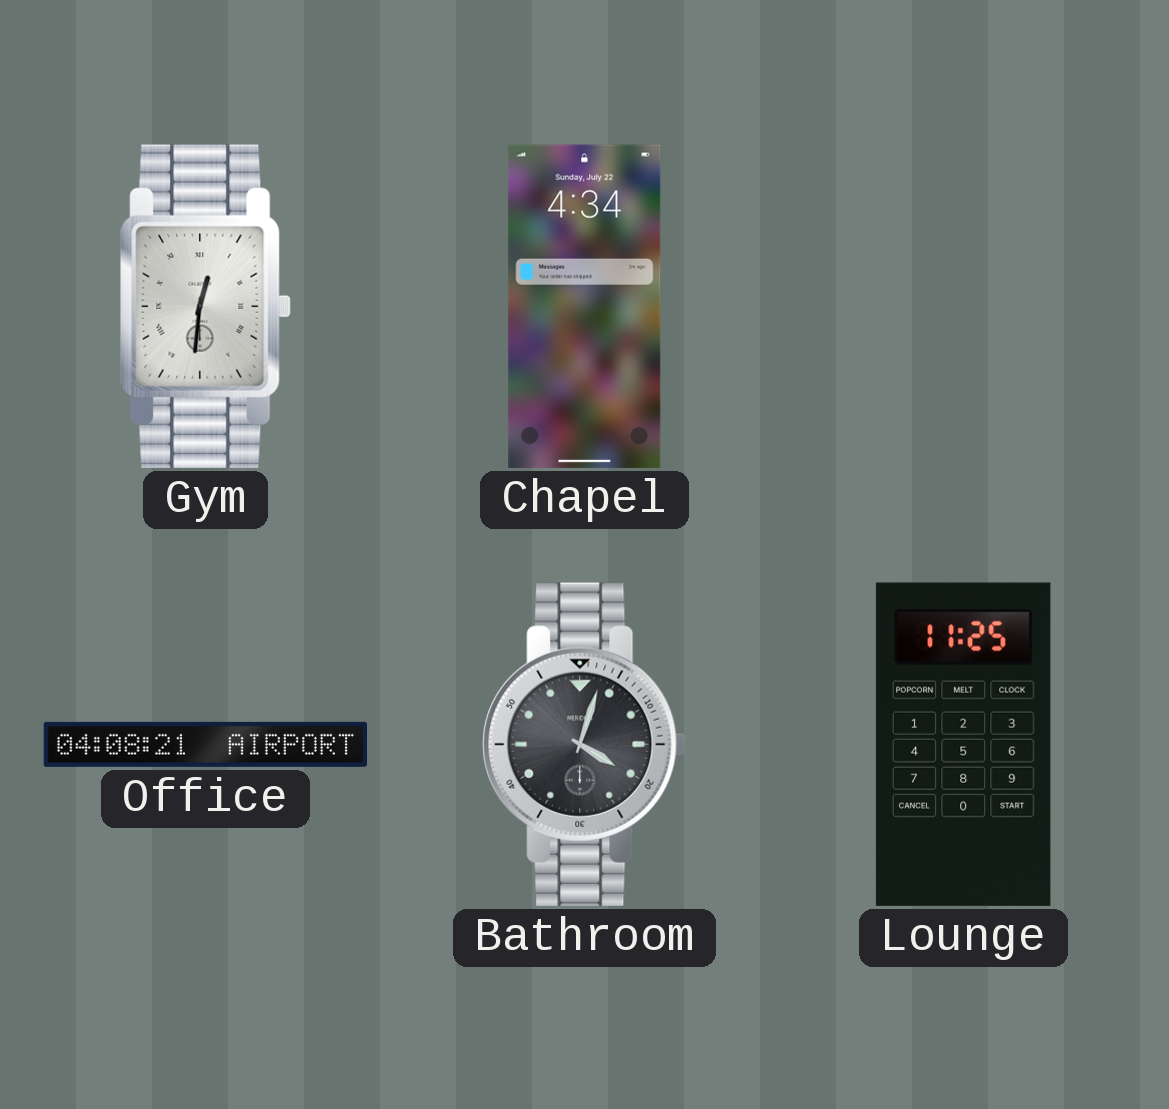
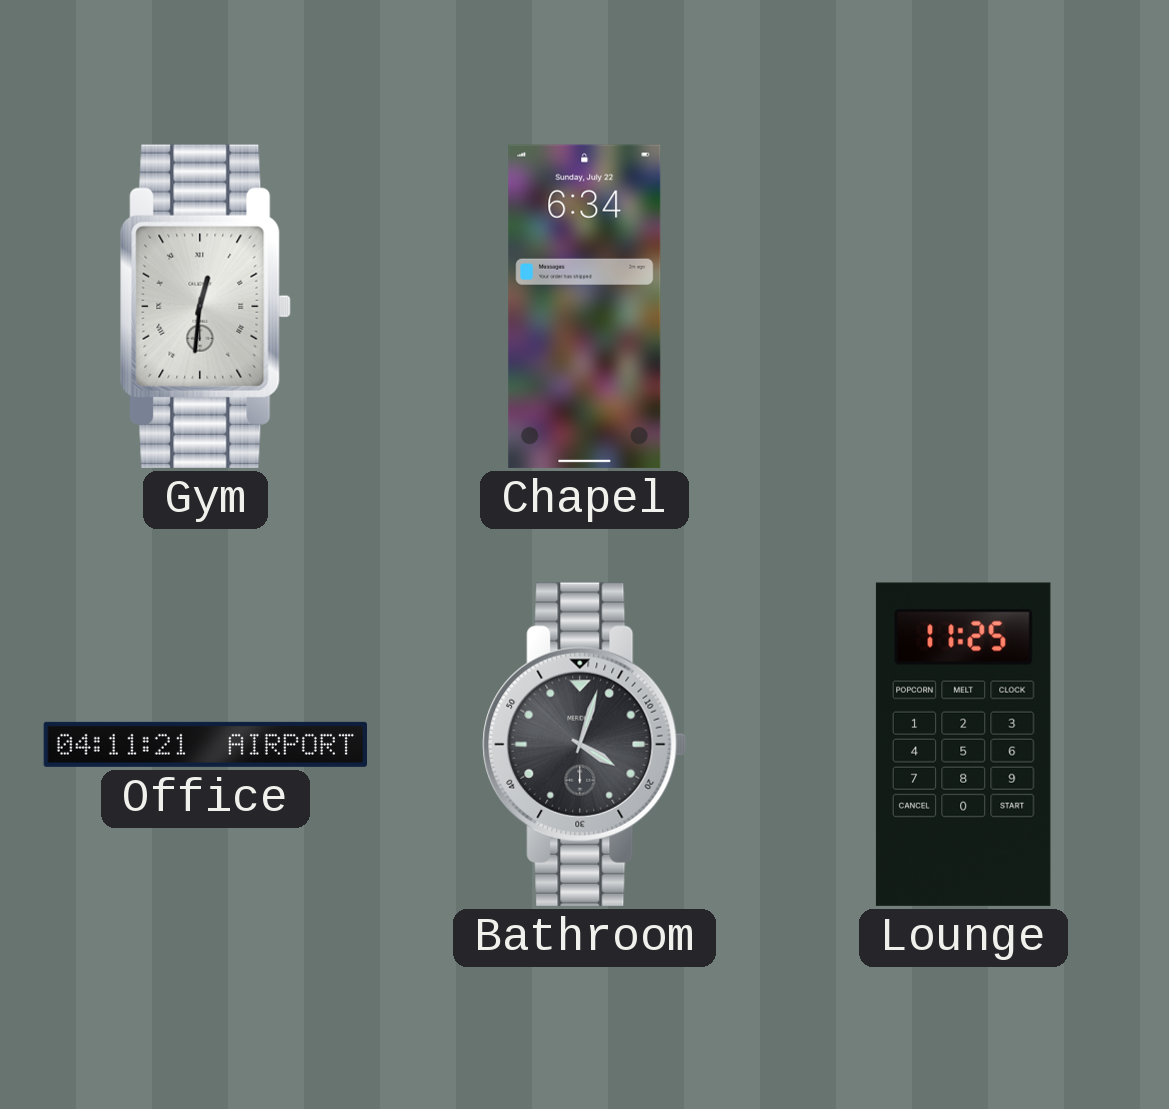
Chapel: 4:34 -> 6:34 (585, 306)
Office: 04:08 -> 04:11 (205, 744)
